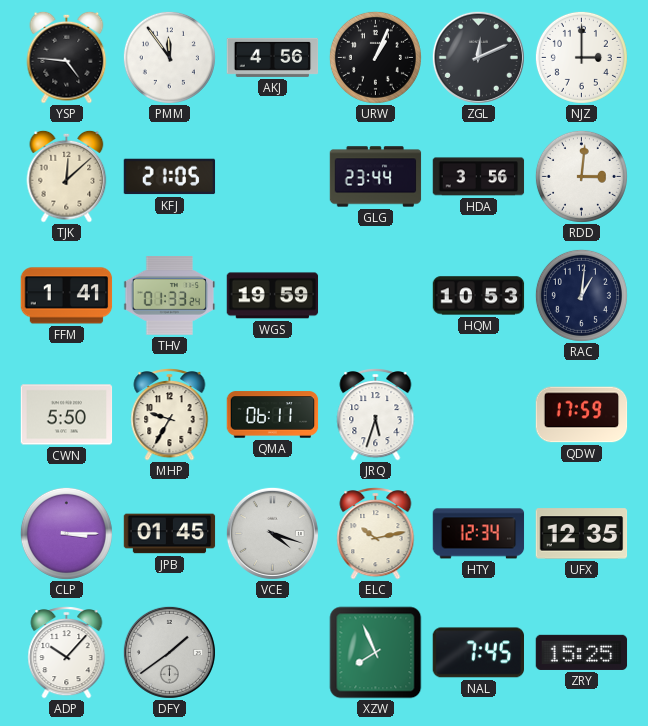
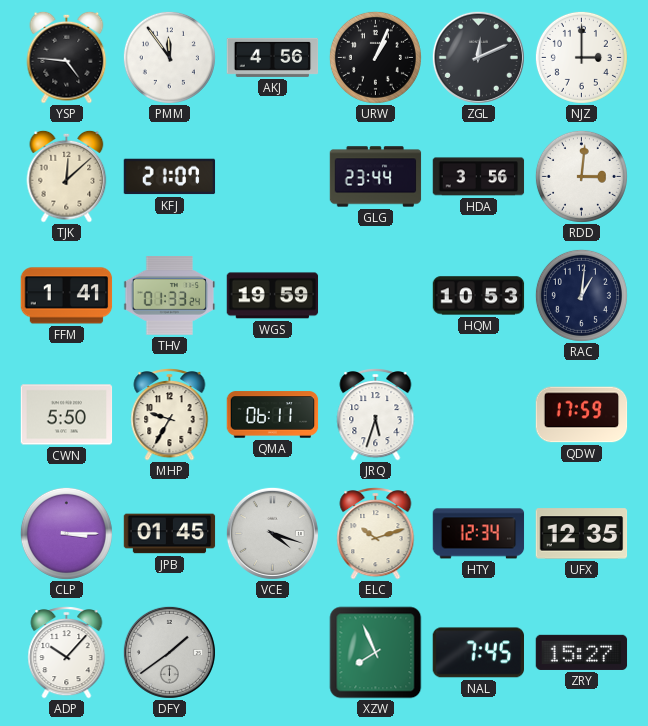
KFJ: 21:05 -> 21:07 (170, 177)
ELC: 10:13 -> 10:12 (376, 534)
ZRY: 15:25 -> 15:27 (582, 652)
